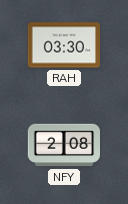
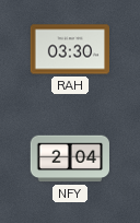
NFY: 2:08 -> 2:04 (69, 159)
